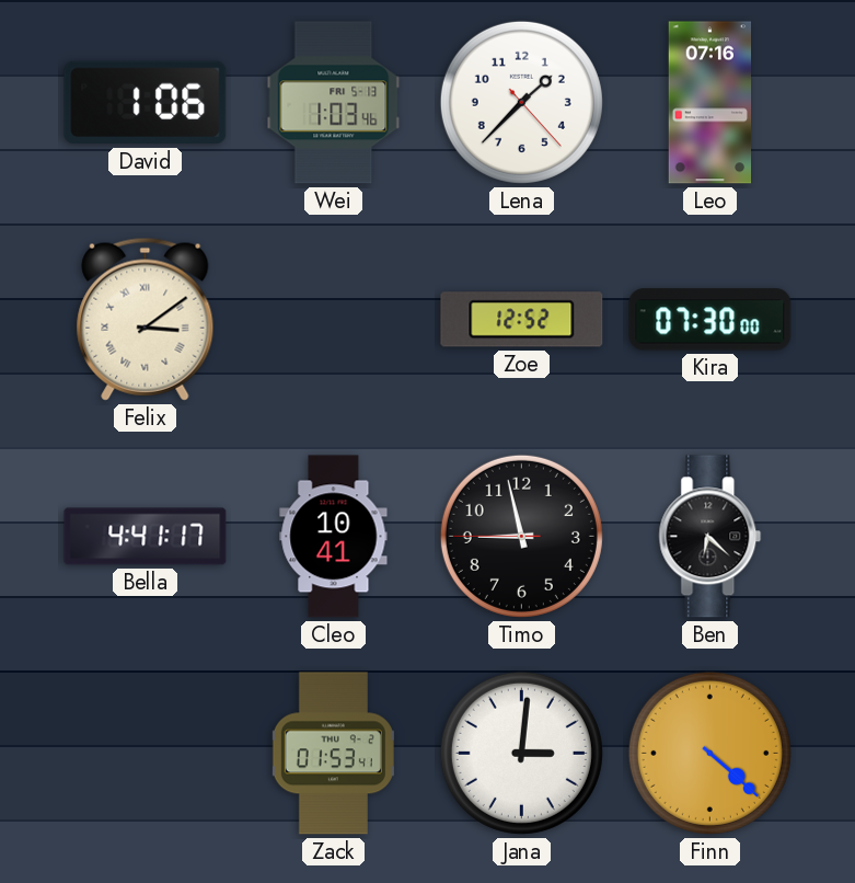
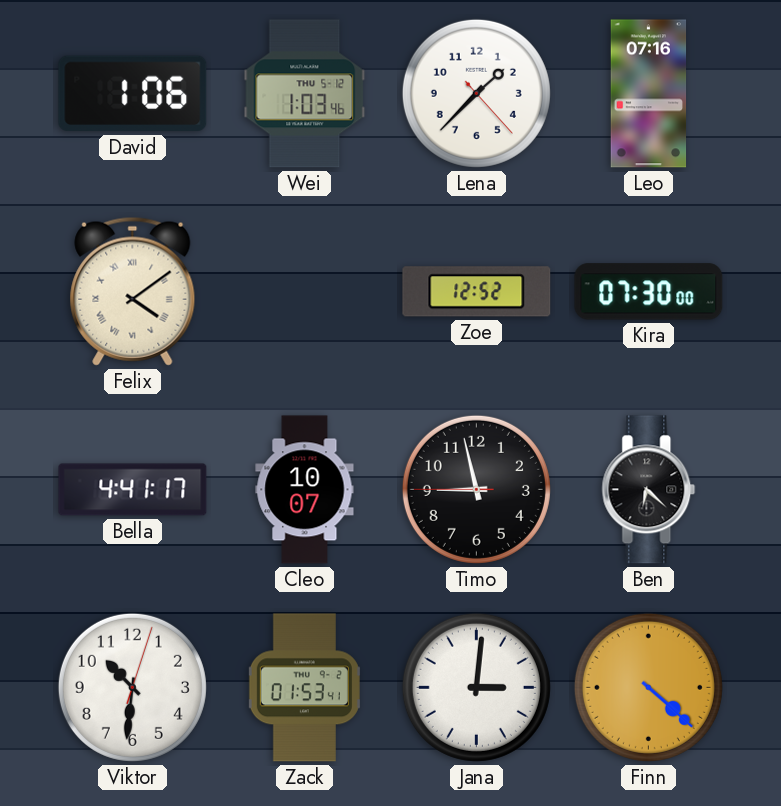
Wei date: FRI 5-13 -> THU 5-12 (305, 94)
Felix: 3:09 -> 4:09 (133, 291)
Cleo: 10:41 -> 10:07 (305, 490)
Viktor: none -> 10:31 (132, 687)
